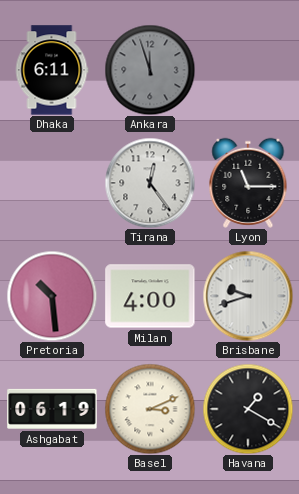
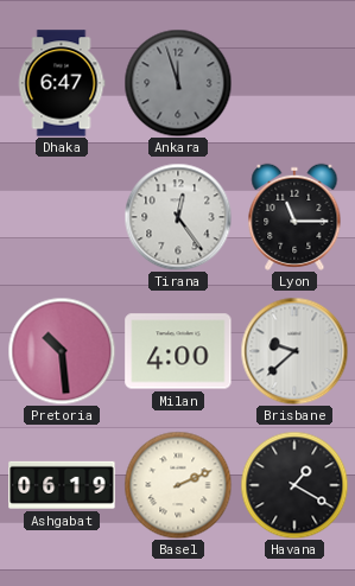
Dhaka: 6:11 -> 6:47 (62, 83)
Brisbane: 9:42 -> 9:38 (294, 351)
Basel: 3:11 -> 2:11 (178, 485)
